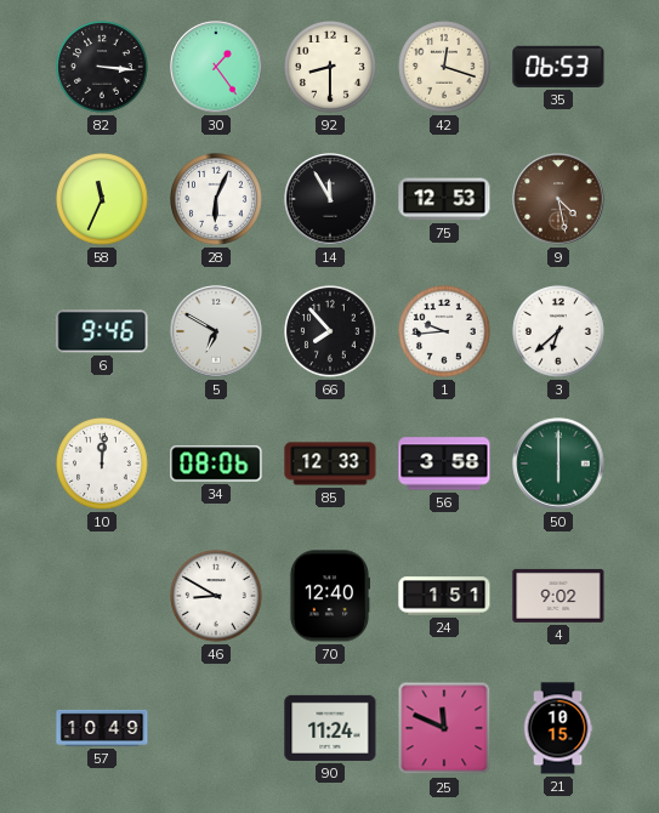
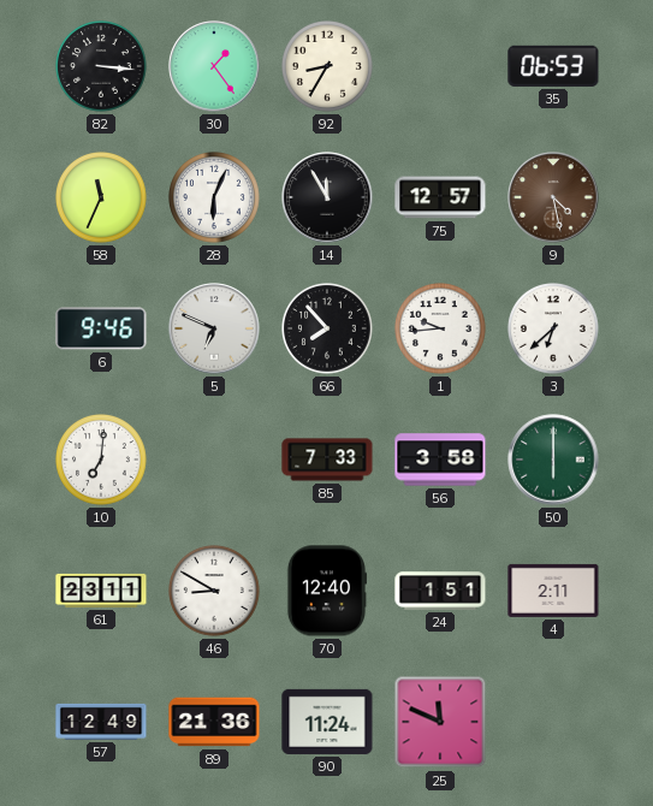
92: 8:30 -> 8:35 (328, 67)
42: 12:18 -> none (445, 68)
75: 12:53 -> 12:57 (440, 197)
5: 6:50 -> 6:49 (214, 328)
10: 12:01 -> 7:01 (102, 461)
34: 08:06 -> none (216, 464)
85: 12:33 -> 7:33 (327, 460)
61: none -> 23:11 (101, 591)
4: 9:02 -> 2:11 (553, 591)
57: 10:49 -> 12:49 (101, 722)
89: none -> 21:36 (214, 722)
21: 10:15 -> none (558, 728)
